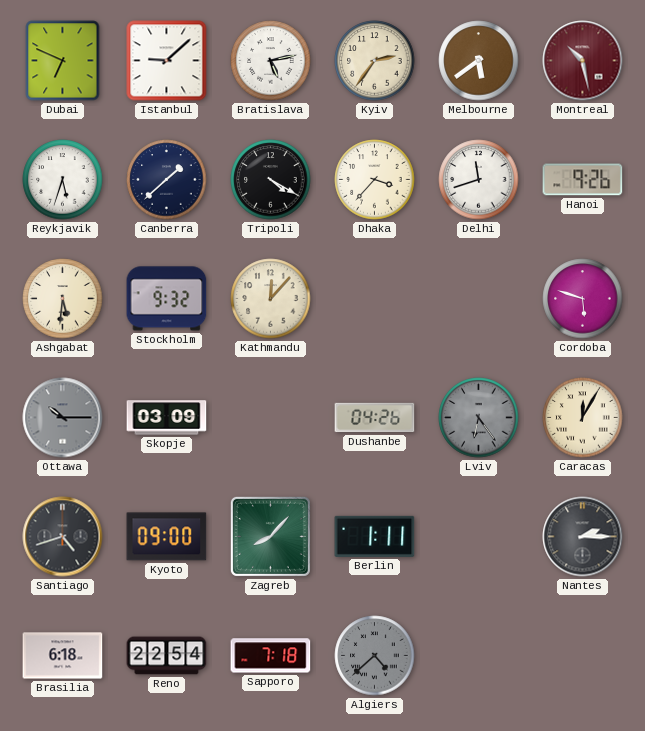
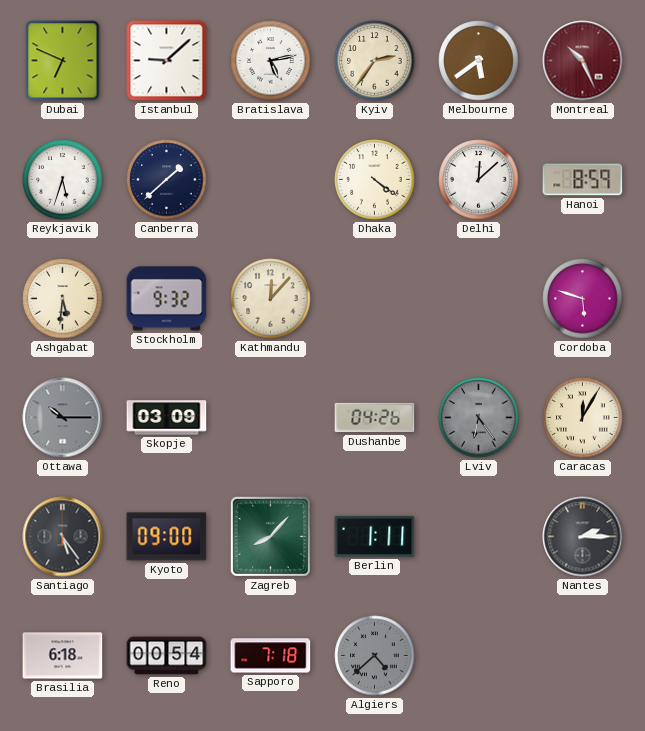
Montreal: 10:28 -> 10:26 (583, 61)
Tripoli: 4:20 -> none (271, 180)
Dhaka: 3:37 -> 4:21 (375, 180)
Delhi: 11:42 -> 12:08 (479, 180)
Hanoi: 9:26 -> 8:59 (583, 180)
Santiago: 4:42 -> 5:24 (63, 537)
Reno: 22:54 -> 00:54 (167, 656)
